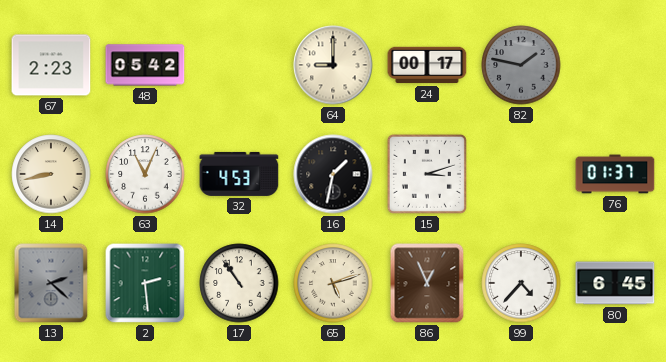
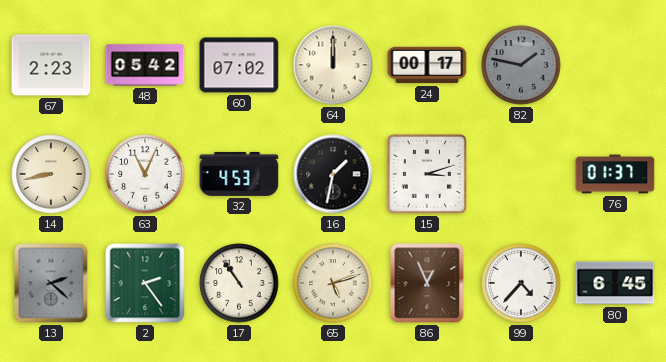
60: none -> 07:02 (239, 65)
64: 9:00 -> 12:00 (333, 65)
2: 2:29 -> 2:24 (145, 283)
